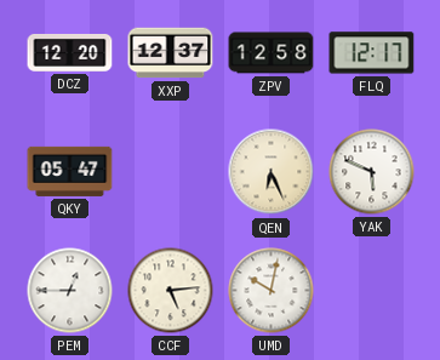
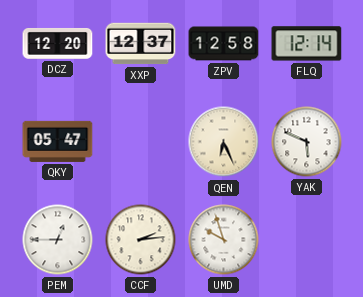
FLQ: 12:17 -> 12:14 (307, 44)
CCF: 5:14 -> 2:14 (141, 240)
UMD: 10:02 -> 9:57 (224, 240)
